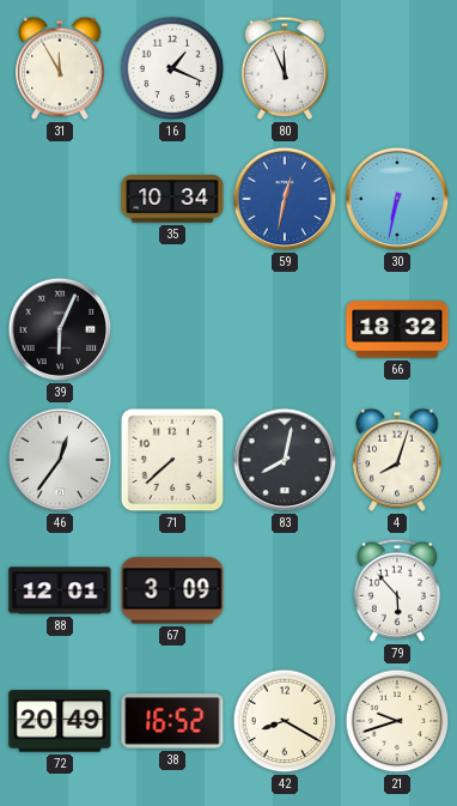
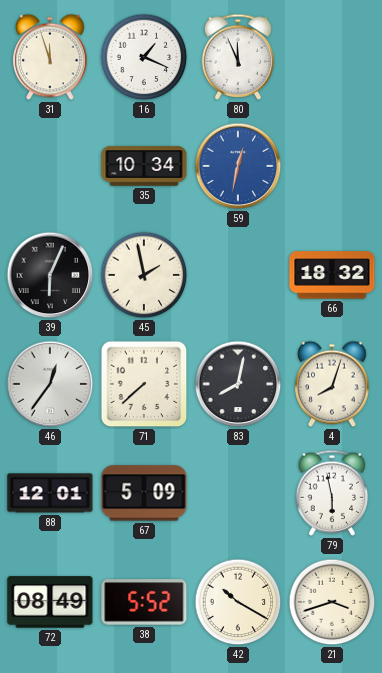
31: 11:55 -> 11:57 (50, 57)
30: 6:32 -> none (397, 199)
45: none -> 1:58 (144, 275)
67: 3:09 -> 5:09 (144, 493)
79: 5:53 -> 5:58 (332, 493)
72: 20:49 -> 08:49 (50, 602)
38: 16:52 -> 5:52 (144, 602)
42: 8:20 -> 10:20 (238, 602)
21: 9:42 -> 3:42 (332, 602)
